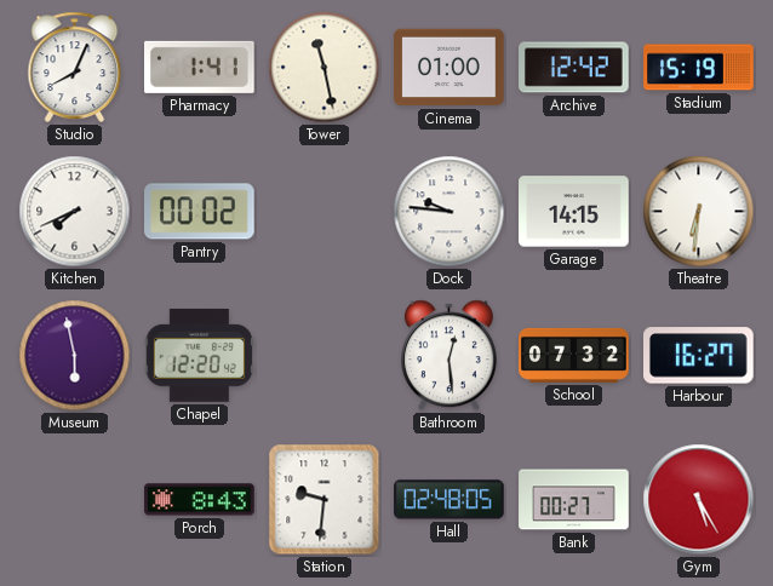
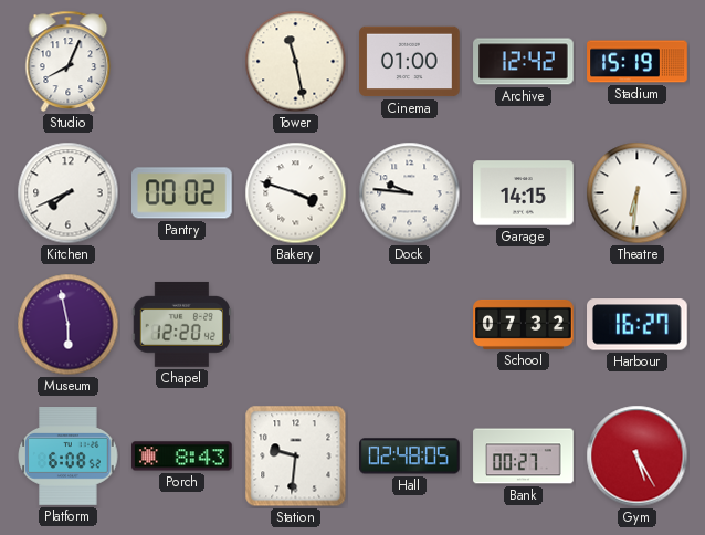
Pharmacy: 1:41 -> none (200, 67)
Bakery: none -> 3:48 (296, 193)
Bathroom: 12:29 -> none (448, 356)
Platform: none -> 6:08 (69, 457)
